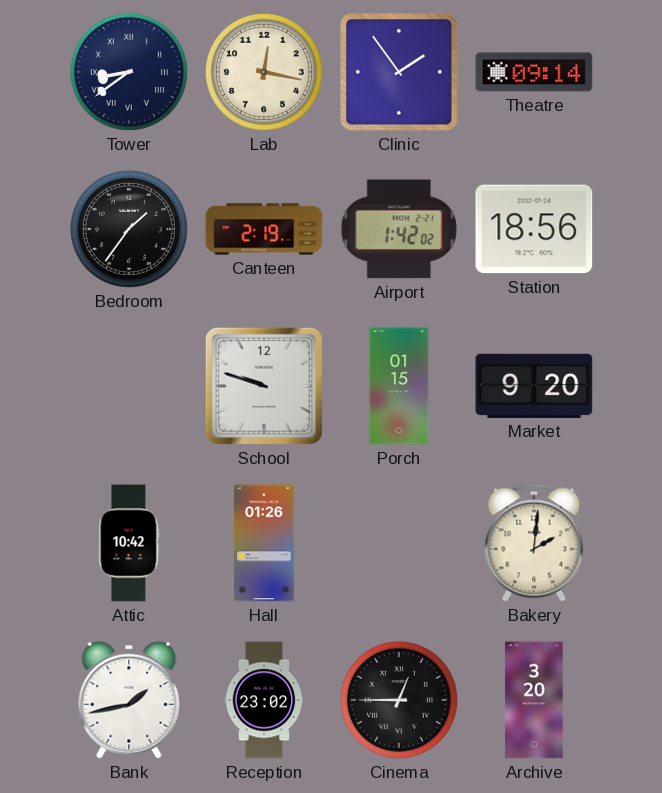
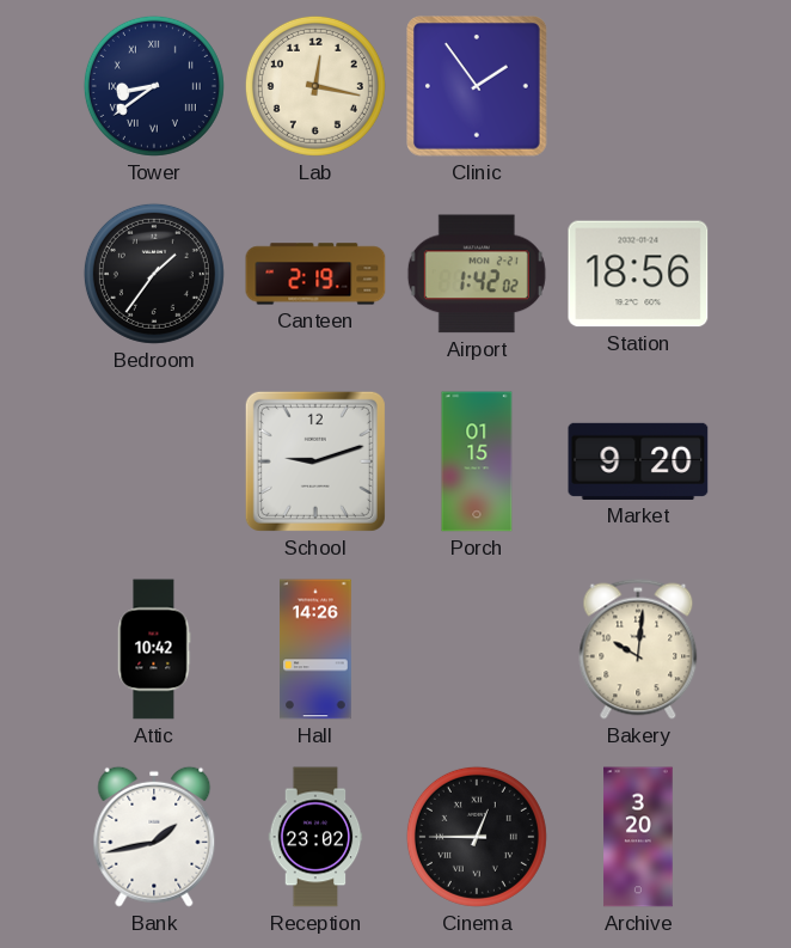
Theatre: 09:14 -> none (534, 72)
School: 9:48 -> 9:12 (315, 461)
Hall: 01:26 -> 14:26 (315, 649)
Bakery: 2:01 -> 10:01 (638, 649)
